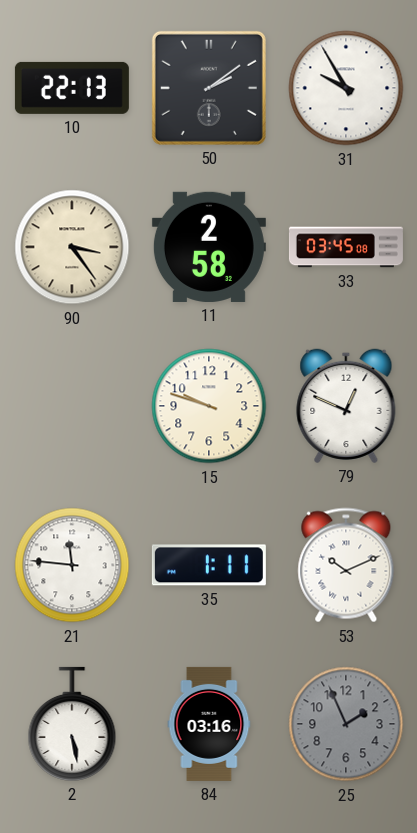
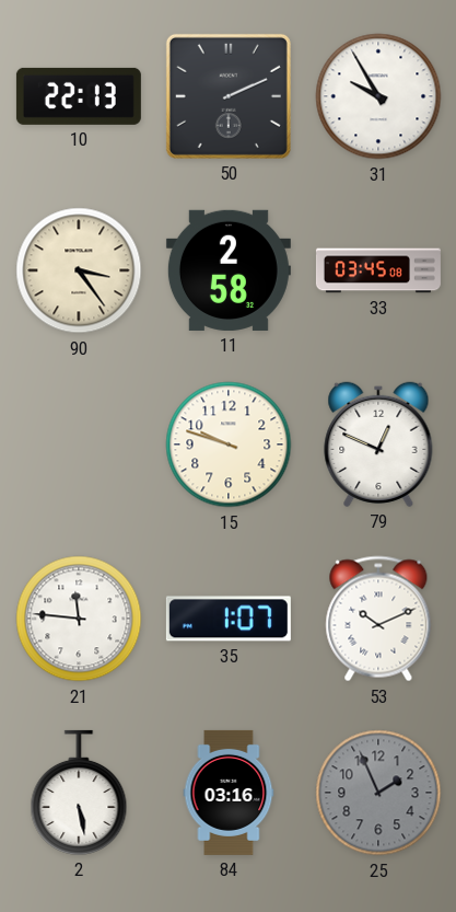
50: 2:09 -> 2:11 (229, 96)
35: 1:11 -> 1:07 (229, 619)
